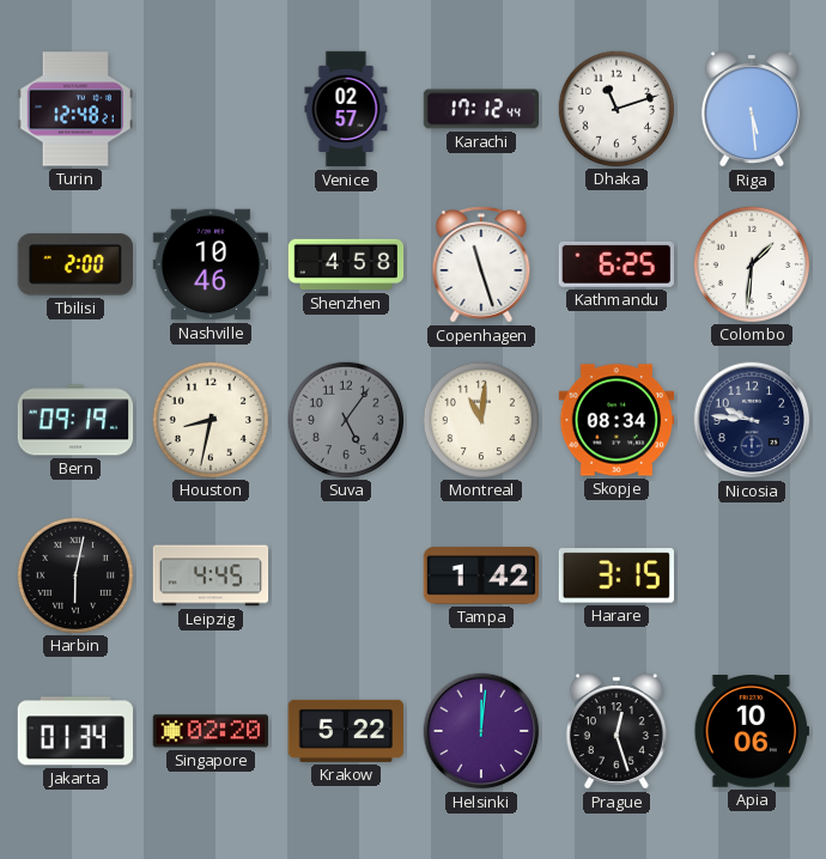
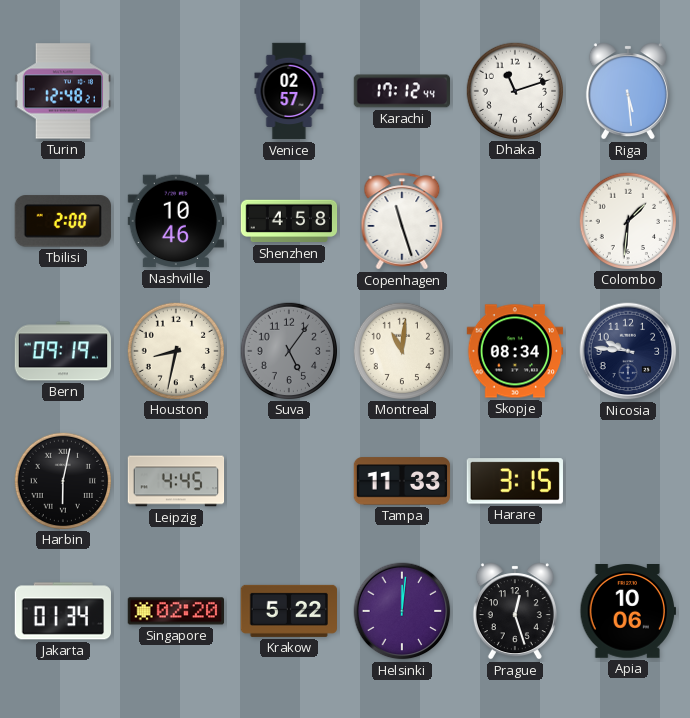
Kathmandu: 6:25 -> none (617, 264)
Tampa: 1:42 -> 11:33 (402, 481)
